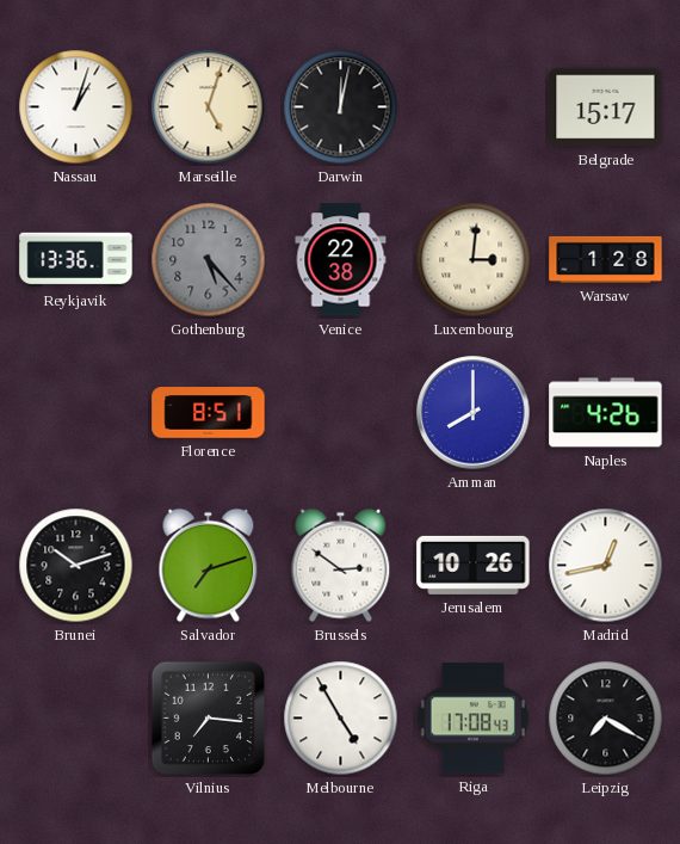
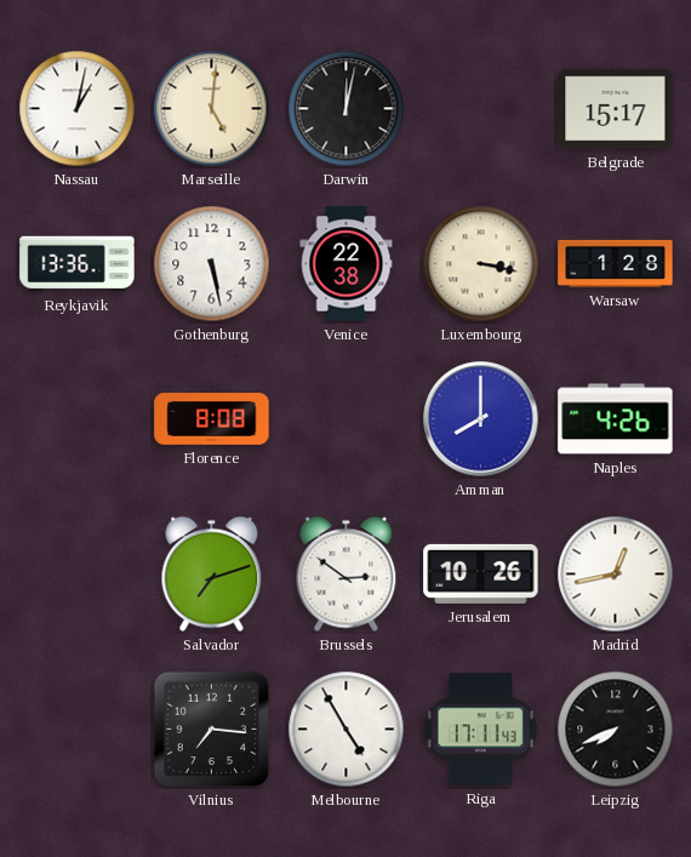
Nassau: 1:03 -> 1:02 (78, 109)
Marseille: 5:03 -> 5:01 (212, 109)
Gothenburg: 5:23 -> 5:28 (212, 264)
Gothenburg dial: grey -> white (212, 264)
Luxembourg: 3:01 -> 3:17 (481, 264)
Florence: 8:51 -> 8:08 (212, 419)
Brunei: 10:12 -> none (76, 566)
Riga: 17:08 -> 17:11 (480, 730)
Leipzig: 7:20 -> 7:41 (616, 730)
